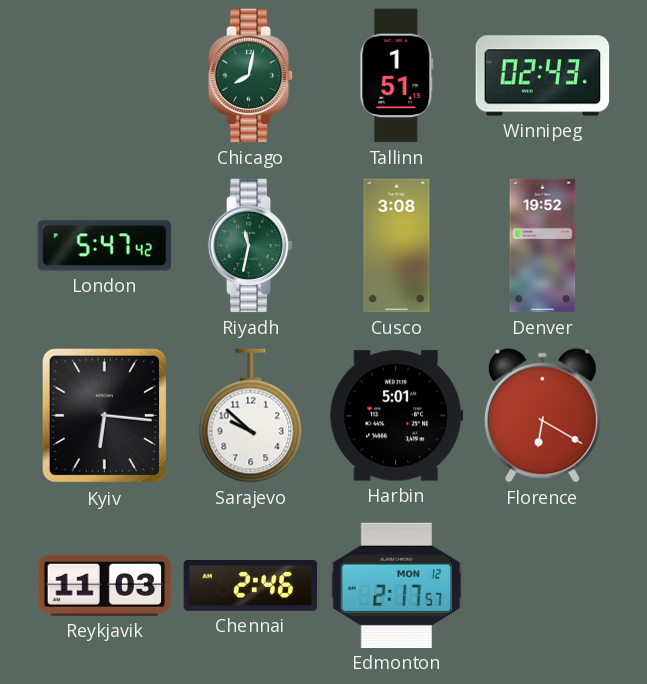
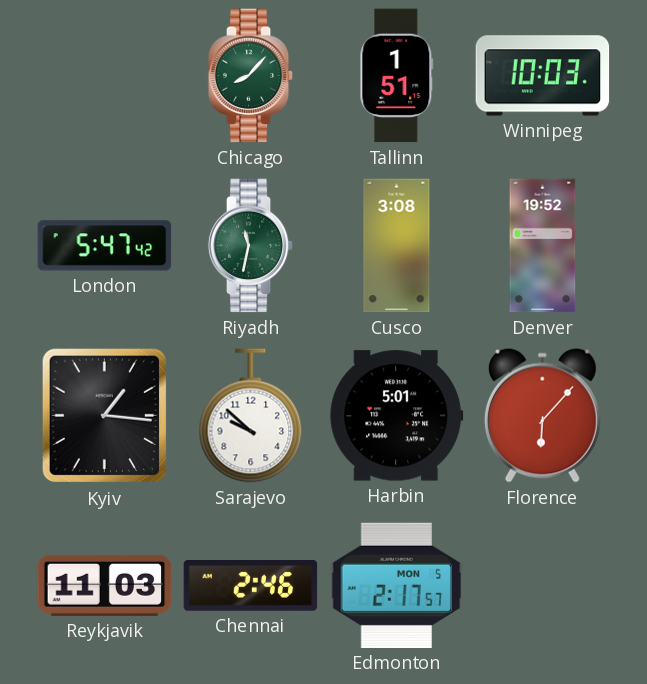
Chicago: 8:02 -> 8:07 (251, 76)
Winnipeg: 02:43 -> 10:03 (543, 76)
Kyiv: 6:16 -> 1:16 (104, 416)
Florence: 6:20 -> 6:07 (542, 415)
Edmonton date: MON 12 -> MON 5 (397, 585)
